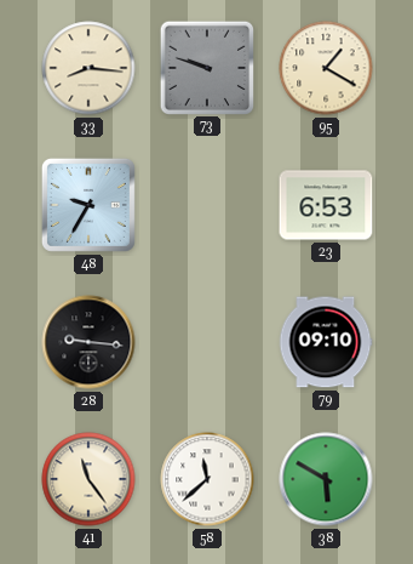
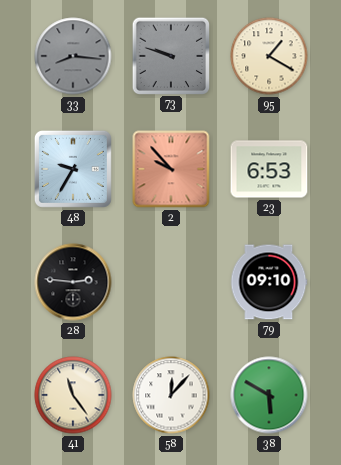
33 dial: cream -> grey (73, 56)
2: none -> 9:53 (171, 169)
28: 9:16 -> 2:46 (73, 282)
58: 11:38 -> 12:07 (171, 395)
